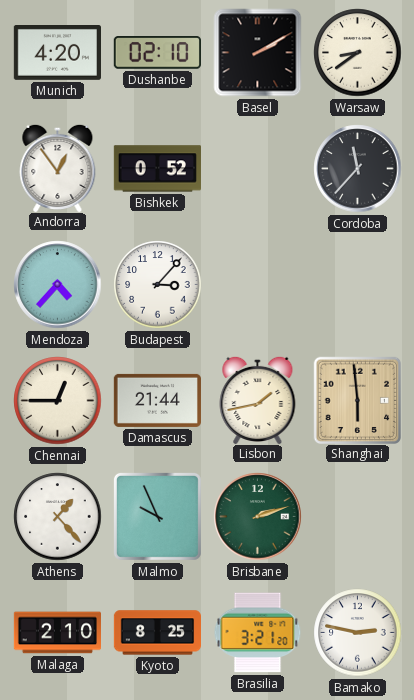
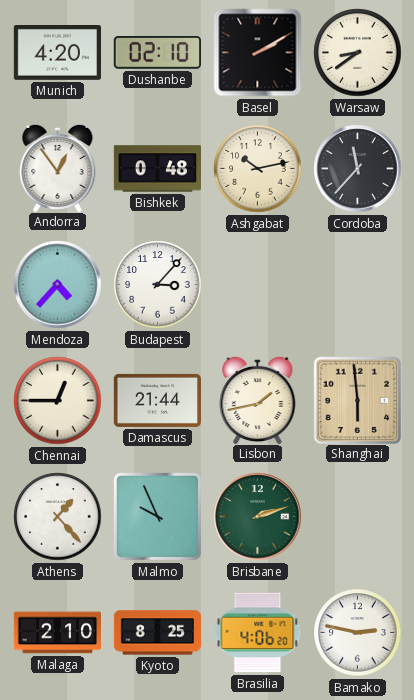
Bishkek: 0:52 -> 0:48 (157, 169)
Ashgabat: none -> 10:13 (258, 169)
Brasilia: 3:21 -> 4:06 (258, 633)
